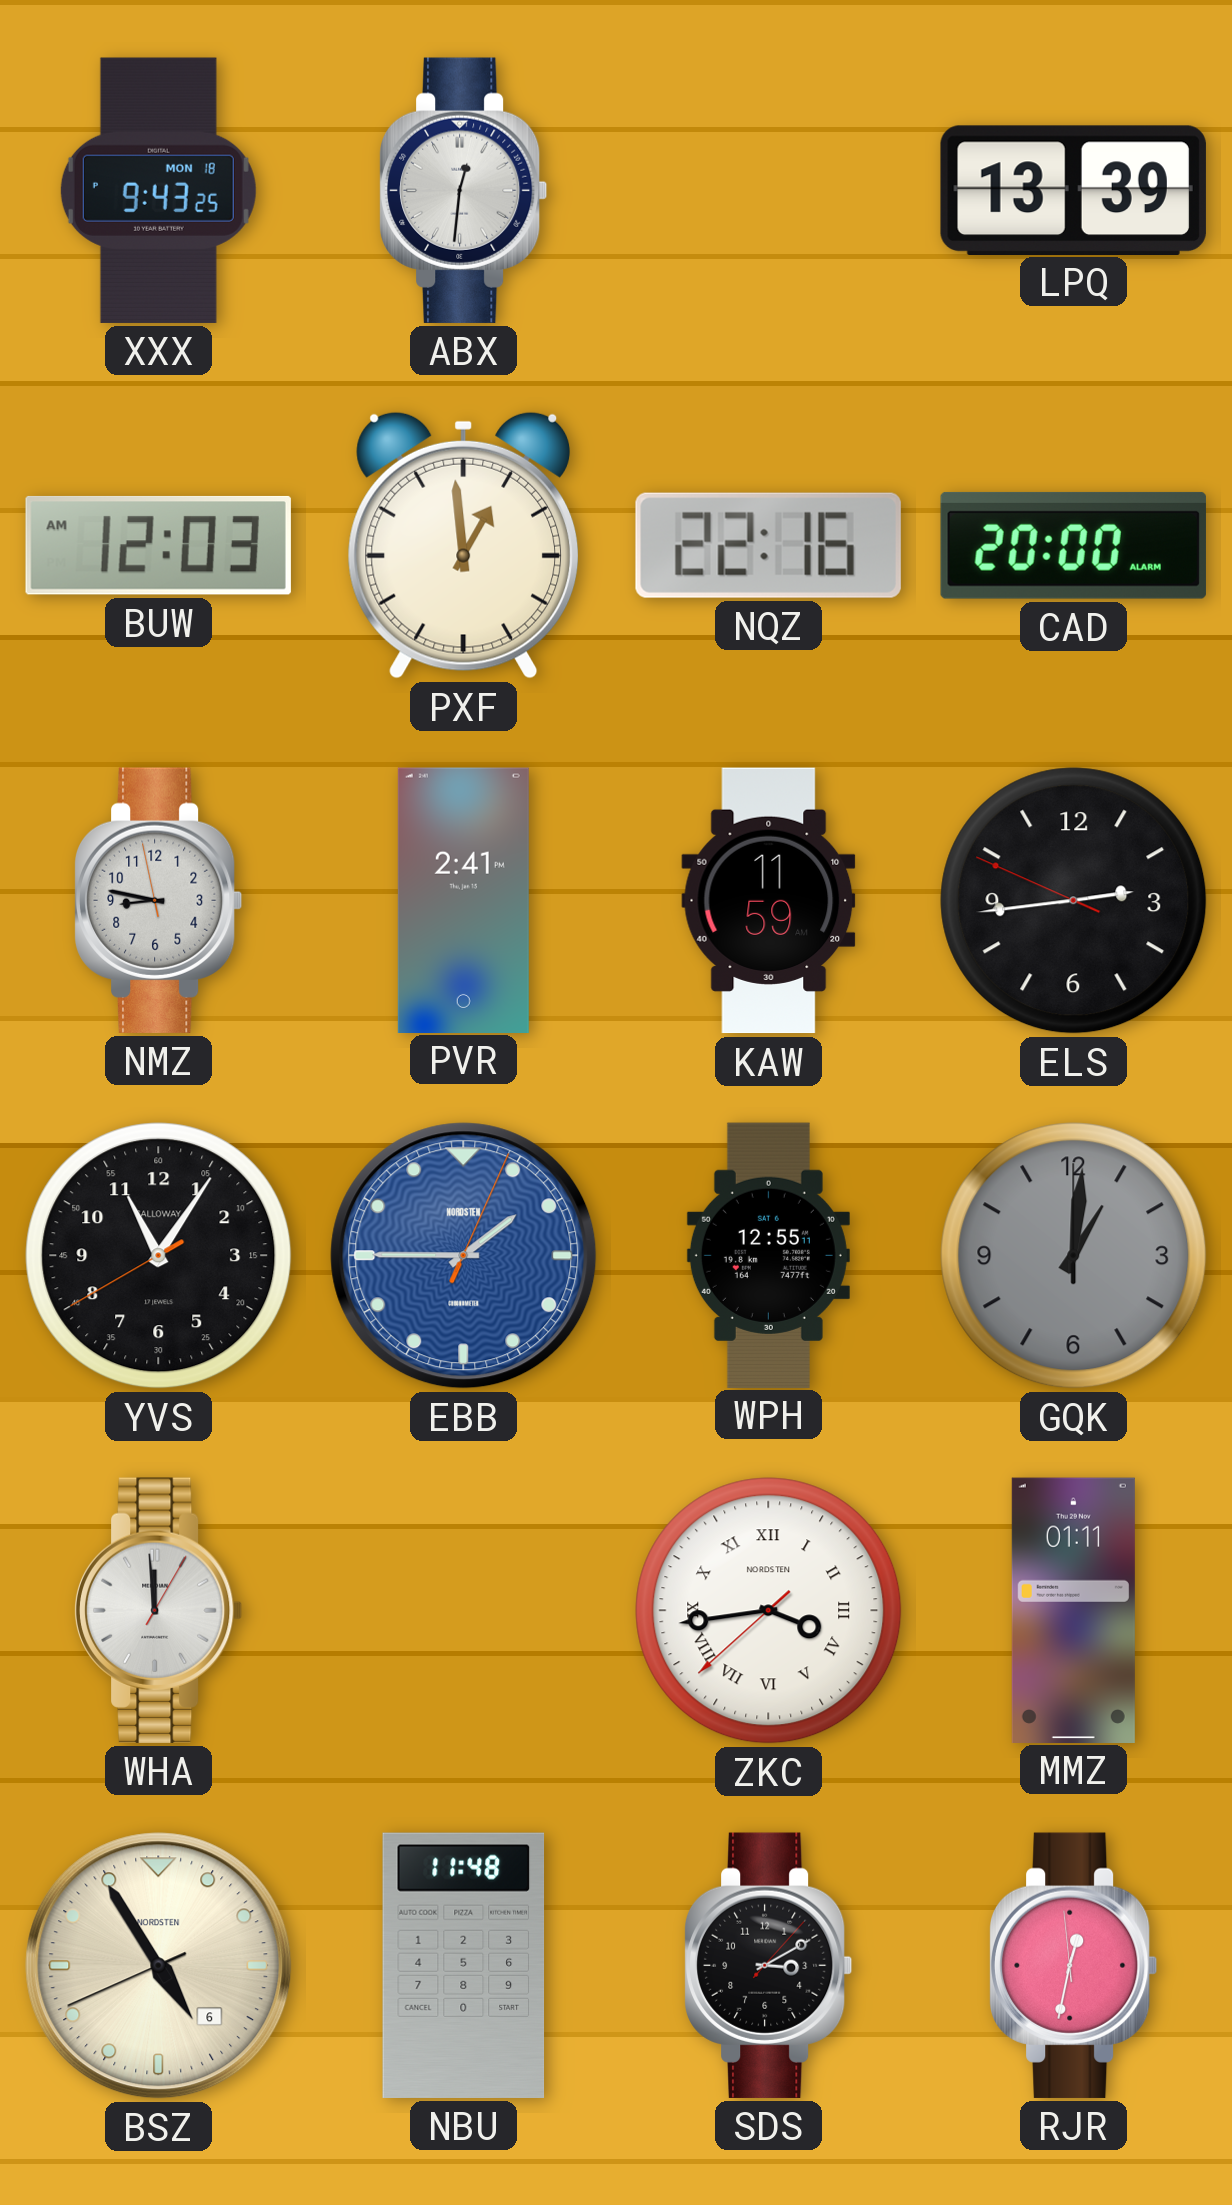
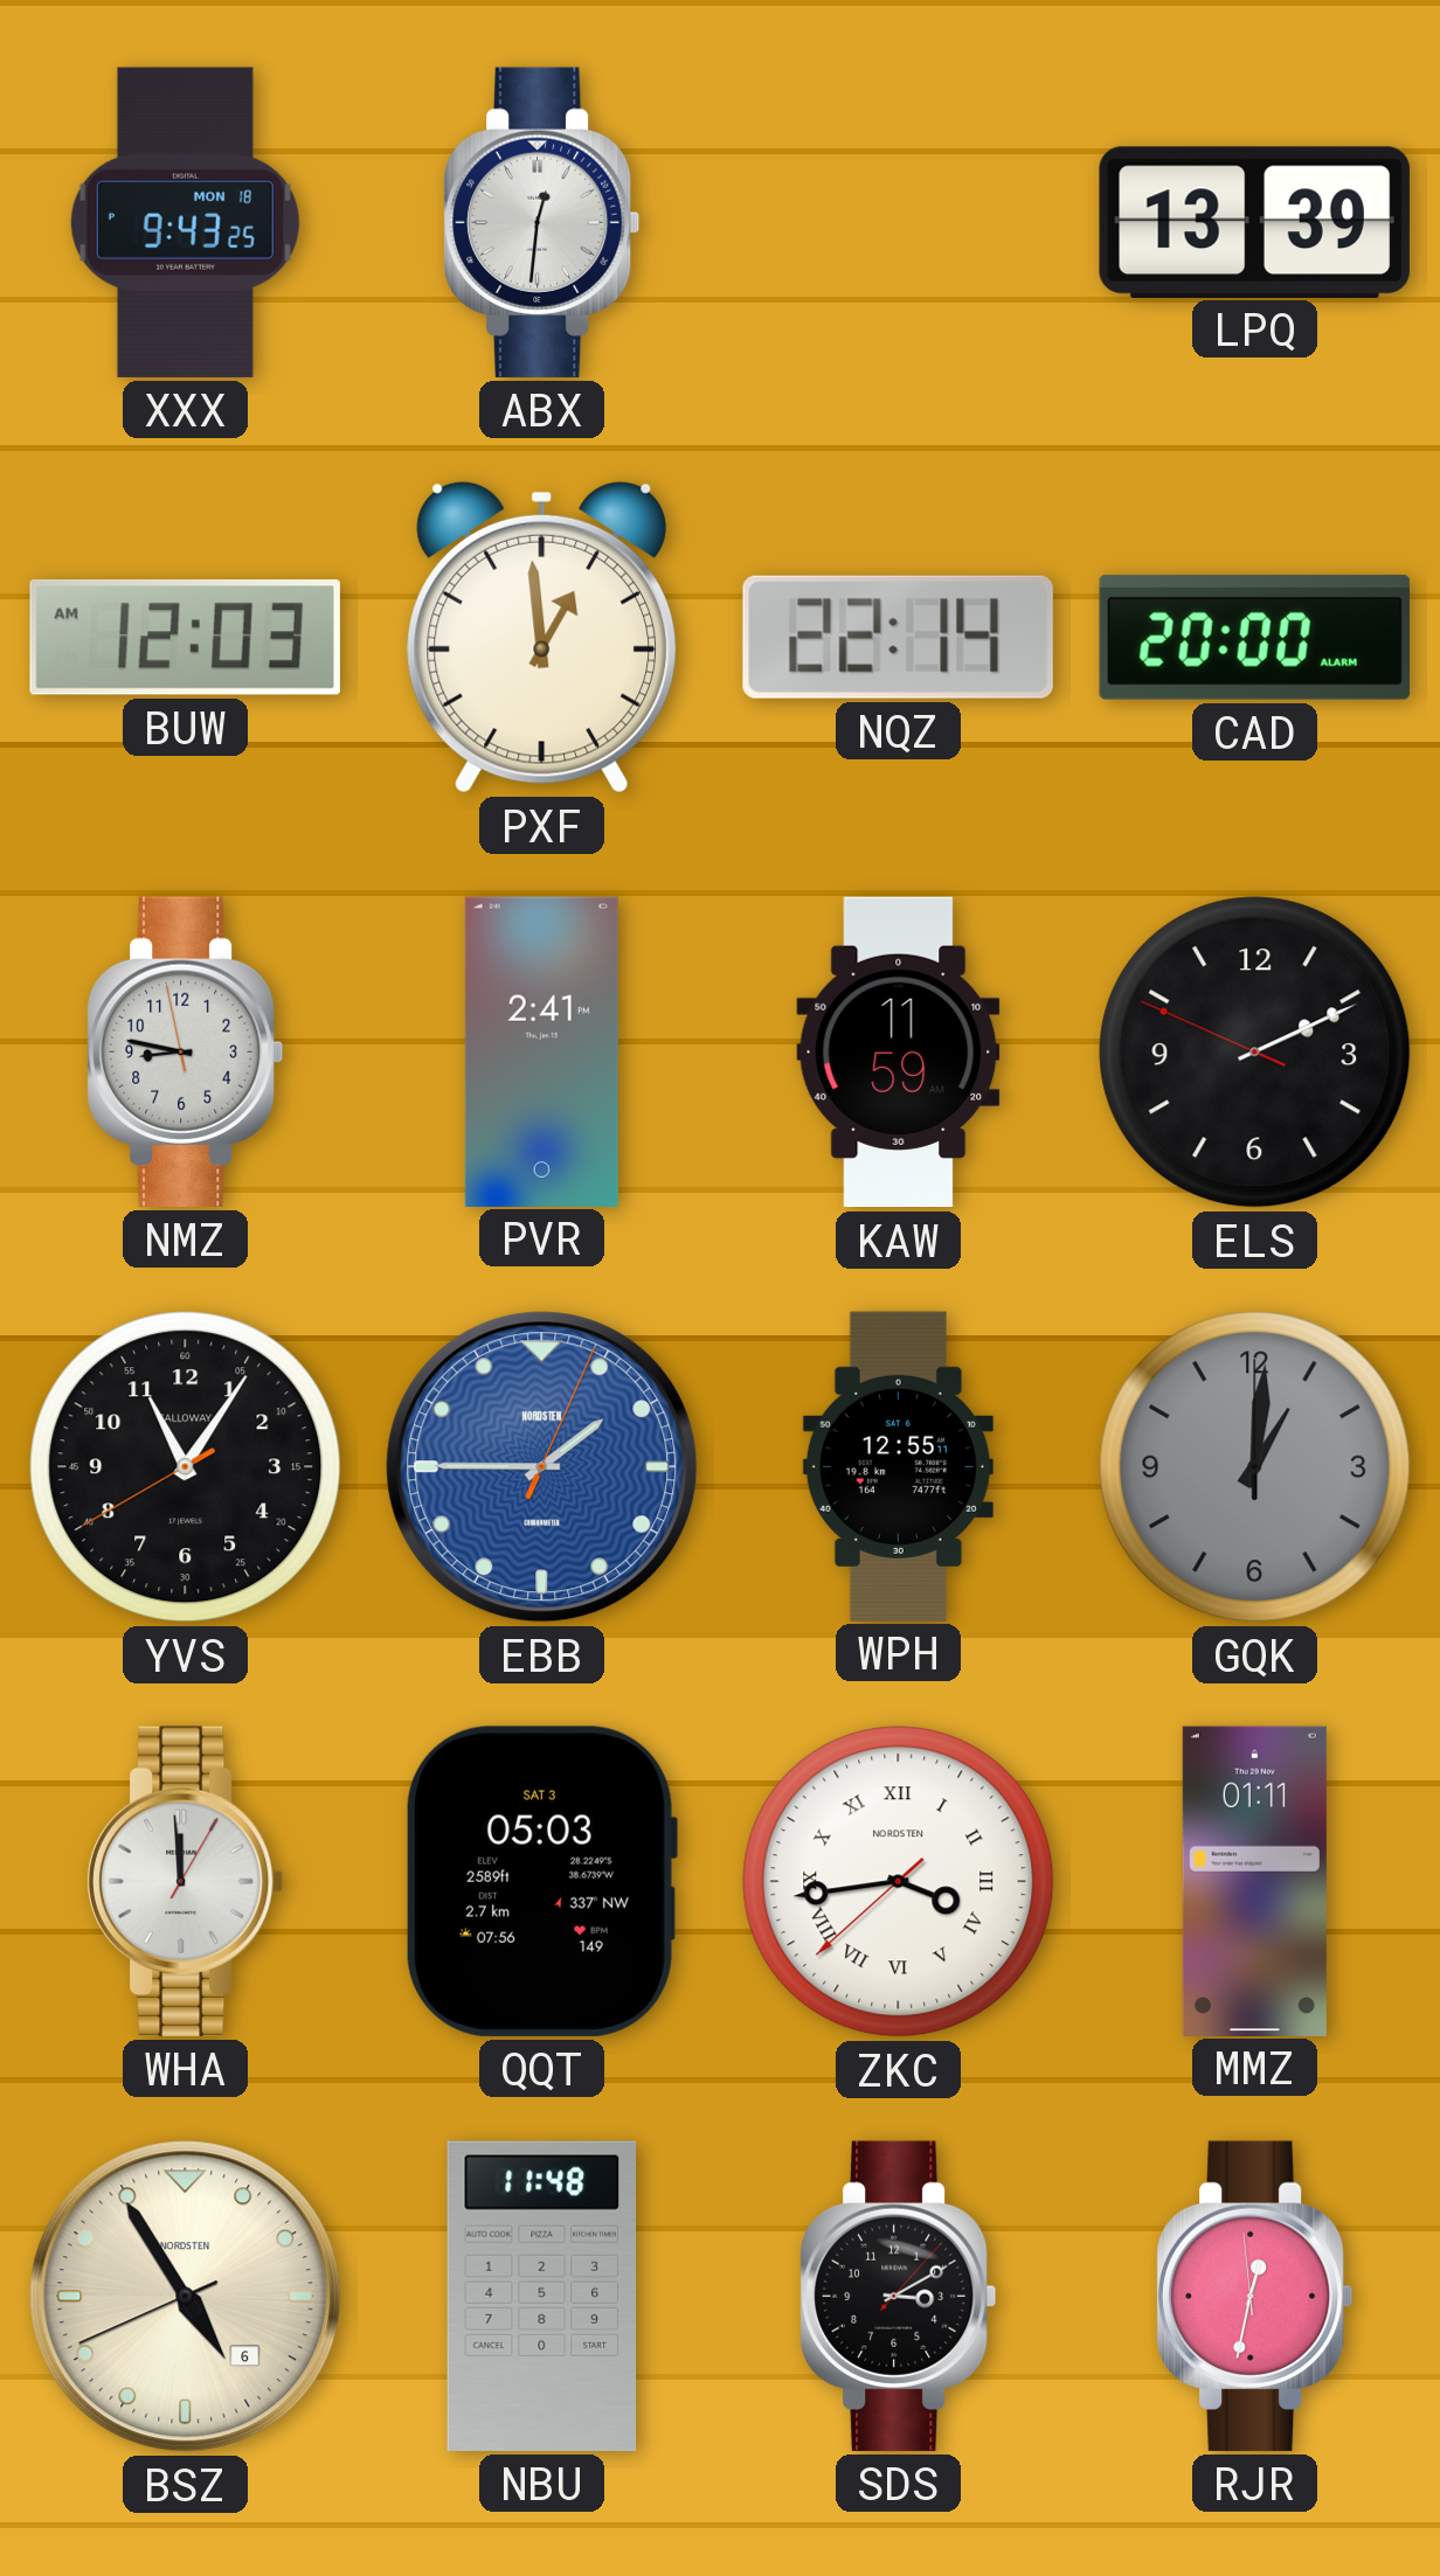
NQZ: 22:16 -> 22:14 (898, 637)
ELS: 2:43 -> 2:10 (1255, 1053)
QQT: none -> 05:03 (541, 1881)
